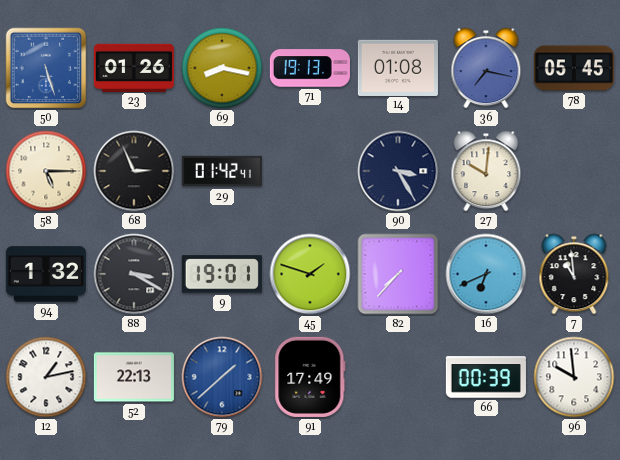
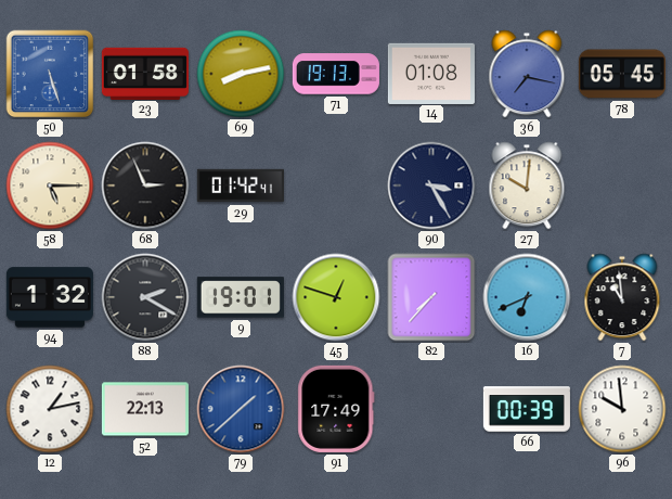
23: 01:26 -> 01:58 (145, 73)
69: 8:17 -> 8:13 (241, 74)
88: 3:20 -> 2:20 (145, 297)
45: 1:48 -> 12:48 (336, 297)
